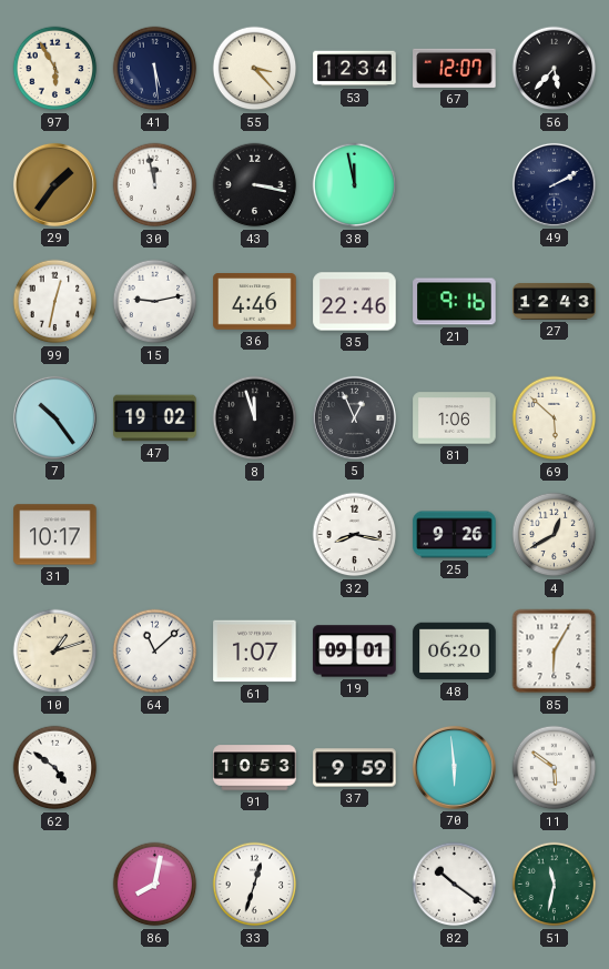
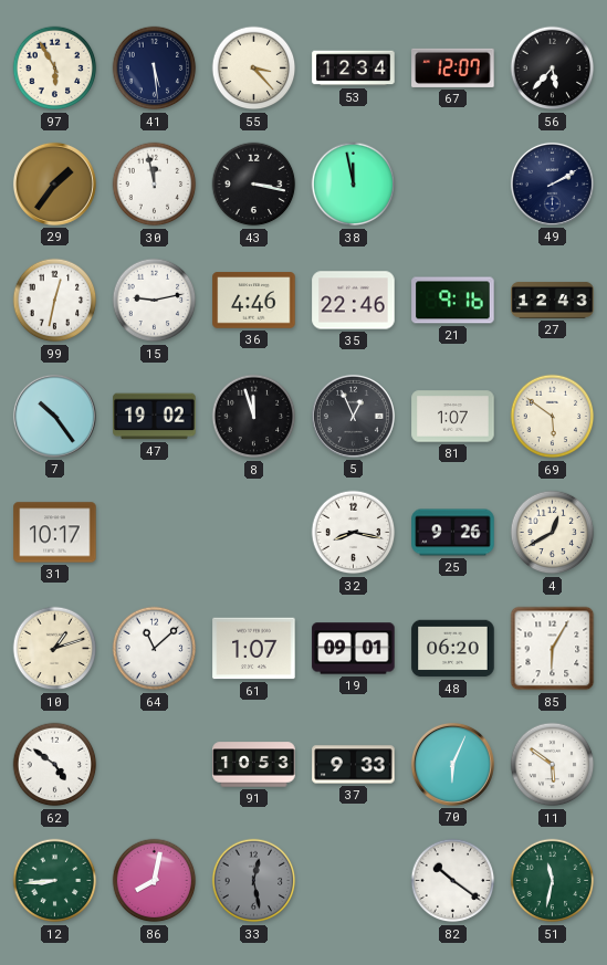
81: 1:06 -> 1:07 (453, 417)
69: 5:52 -> 5:51 (553, 417)
37: 9:59 -> 9:33 (354, 765)
70: 5:59 -> 6:04 (452, 764)
12: none -> 8:44 (55, 881)
33: 12:33 -> 12:28 (254, 881)
33 dial: white -> grey (254, 881)
